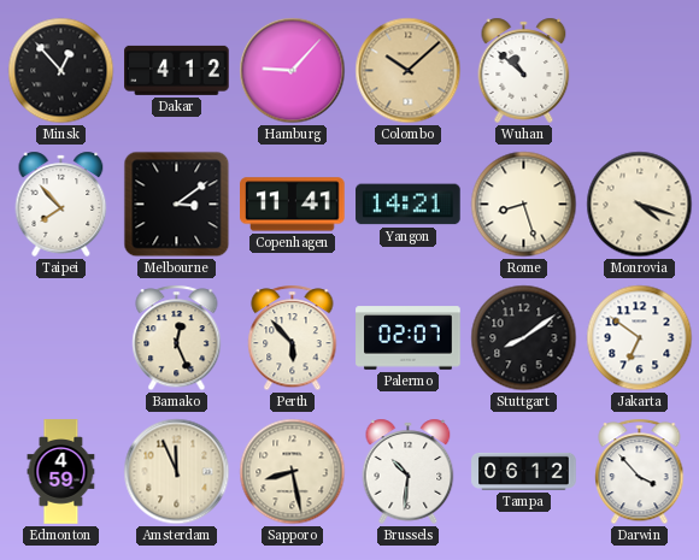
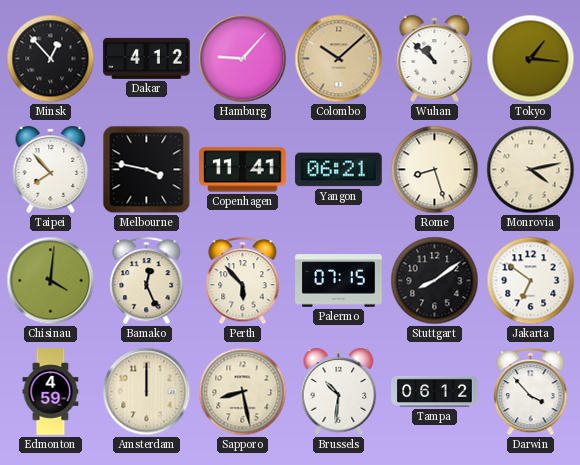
Tokyo: none -> 1:16 (531, 59)
Melbourne: 3:09 -> 3:47 (147, 170)
Yangon: 14:21 -> 06:21 (339, 170)
Monrovia: 4:18 -> 4:13 (531, 170)
Chisinau: none -> 4:01 (51, 281)
Palermo: 02:07 -> 07:15 (339, 281)
Amsterdam: 11:56 -> 12:00 (147, 392)
